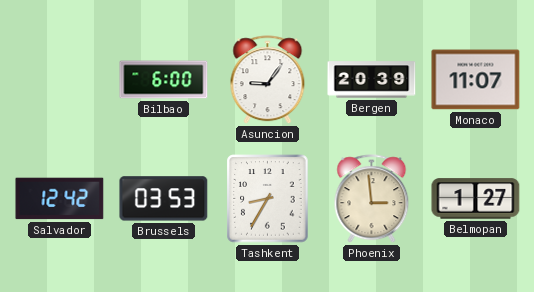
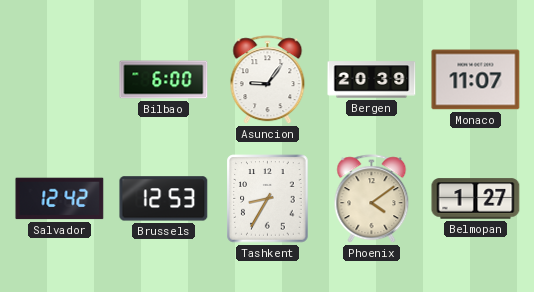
Brussels: 03:53 -> 12:53 (164, 199)
Phoenix: 2:59 -> 4:09 (372, 199)
